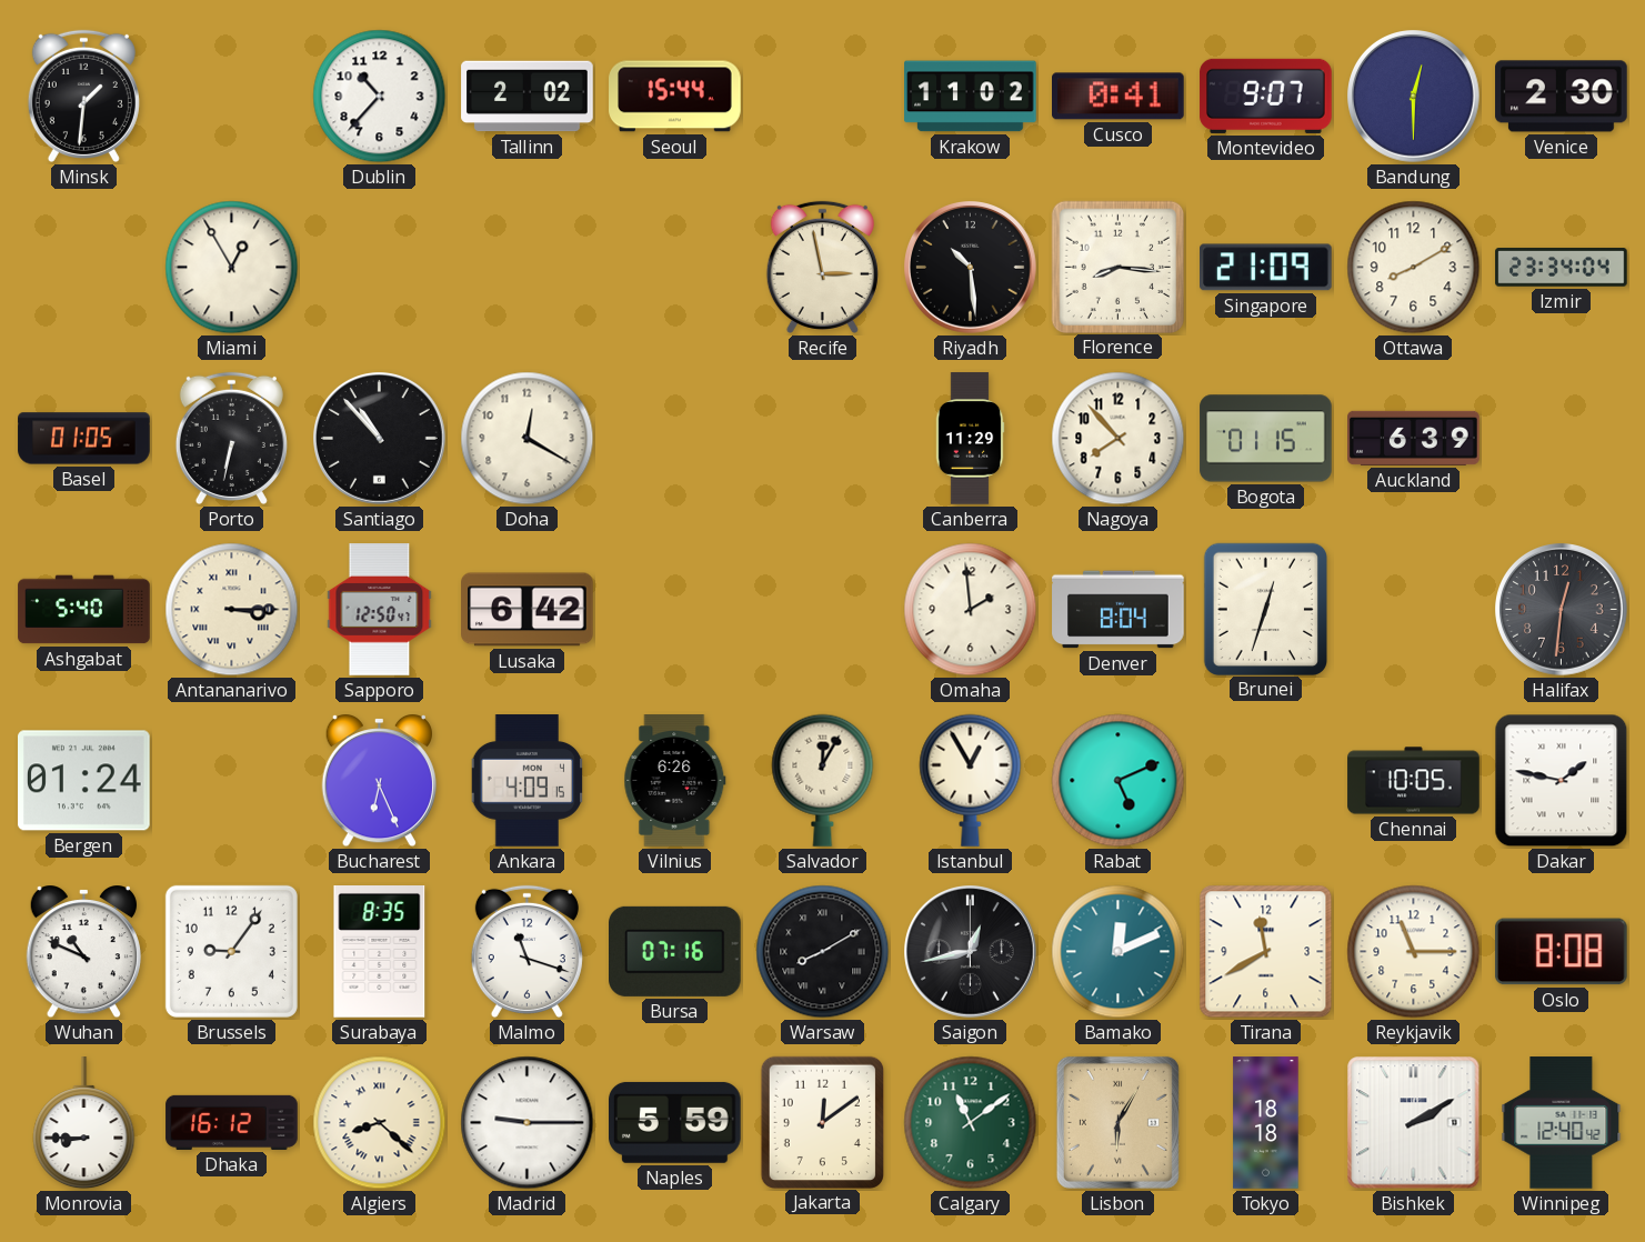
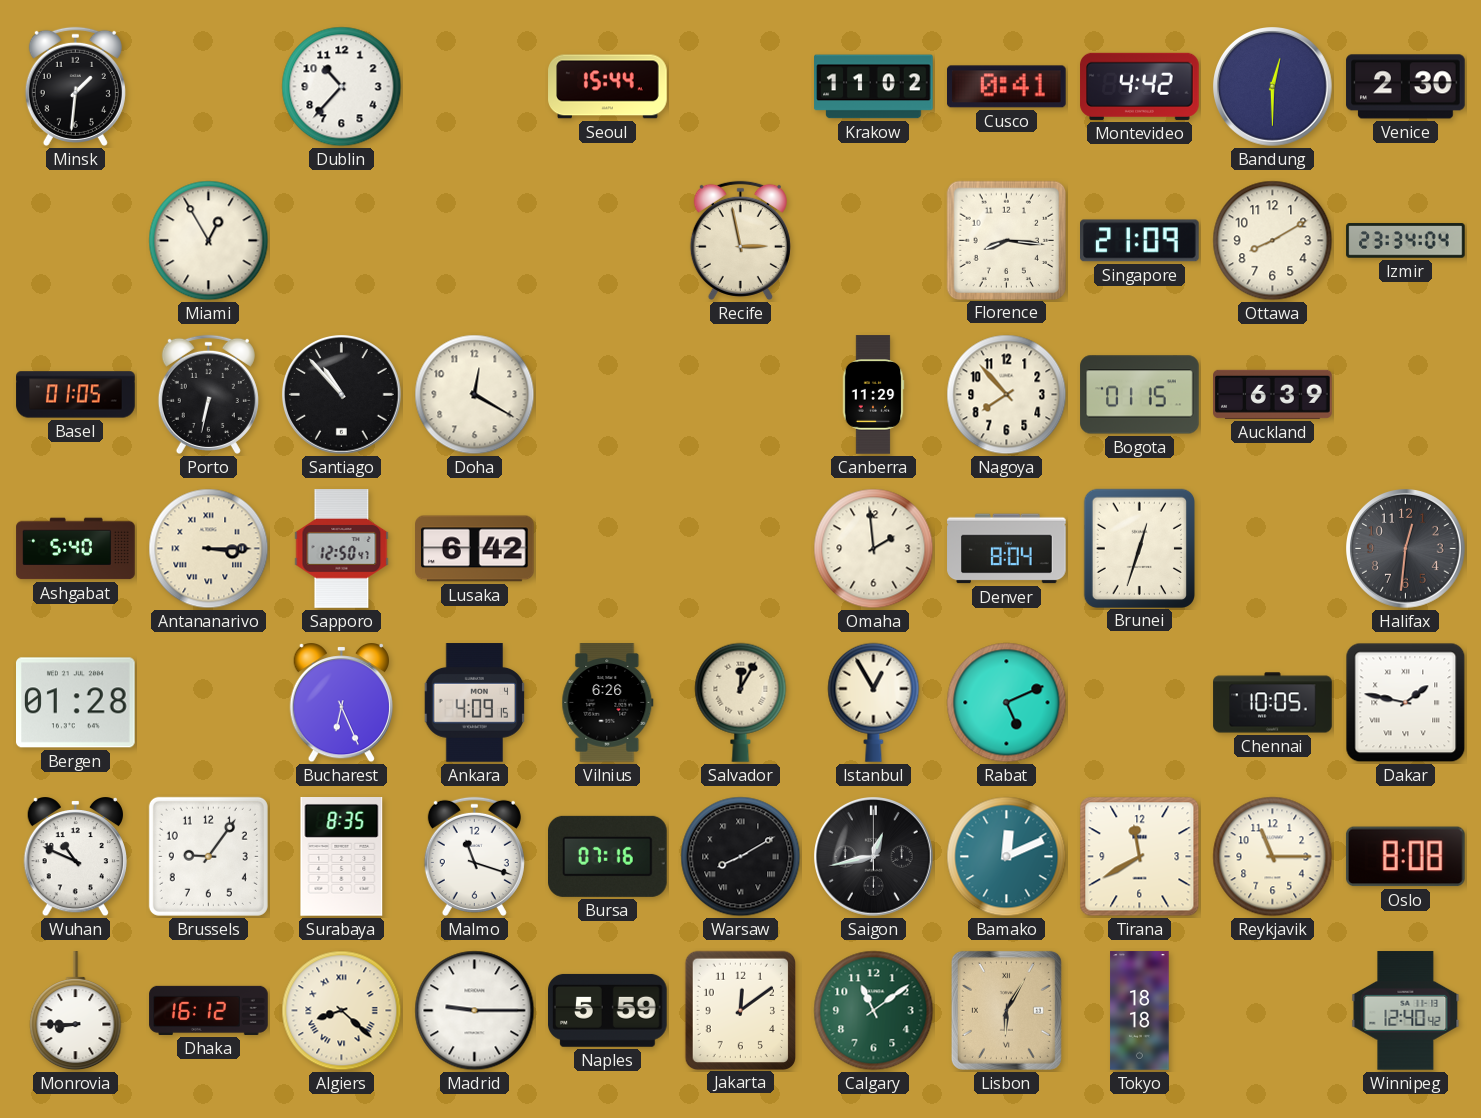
Tallinn: 2:02 -> none (528, 97)
Montevideo: 9:07 -> 4:42 (1140, 86)
Riyadh: 10:29 -> none (971, 268)
Bergen: 01:24 -> 01:28 (76, 703)
Bishkek: 2:10 -> none (1414, 1123)
